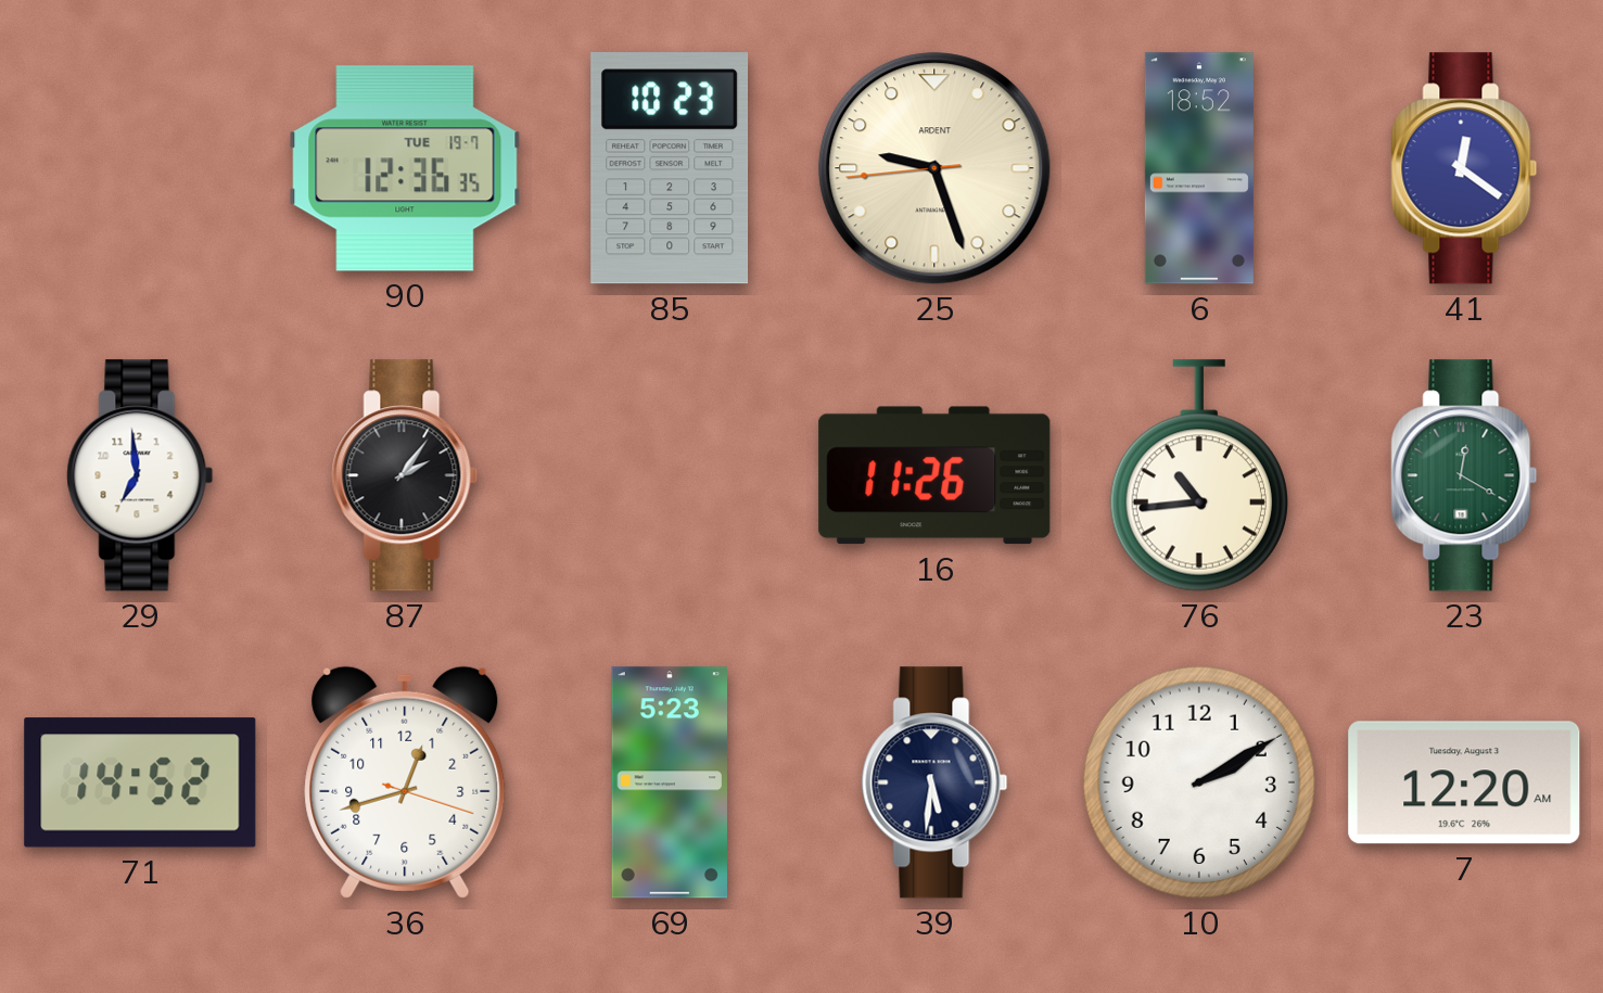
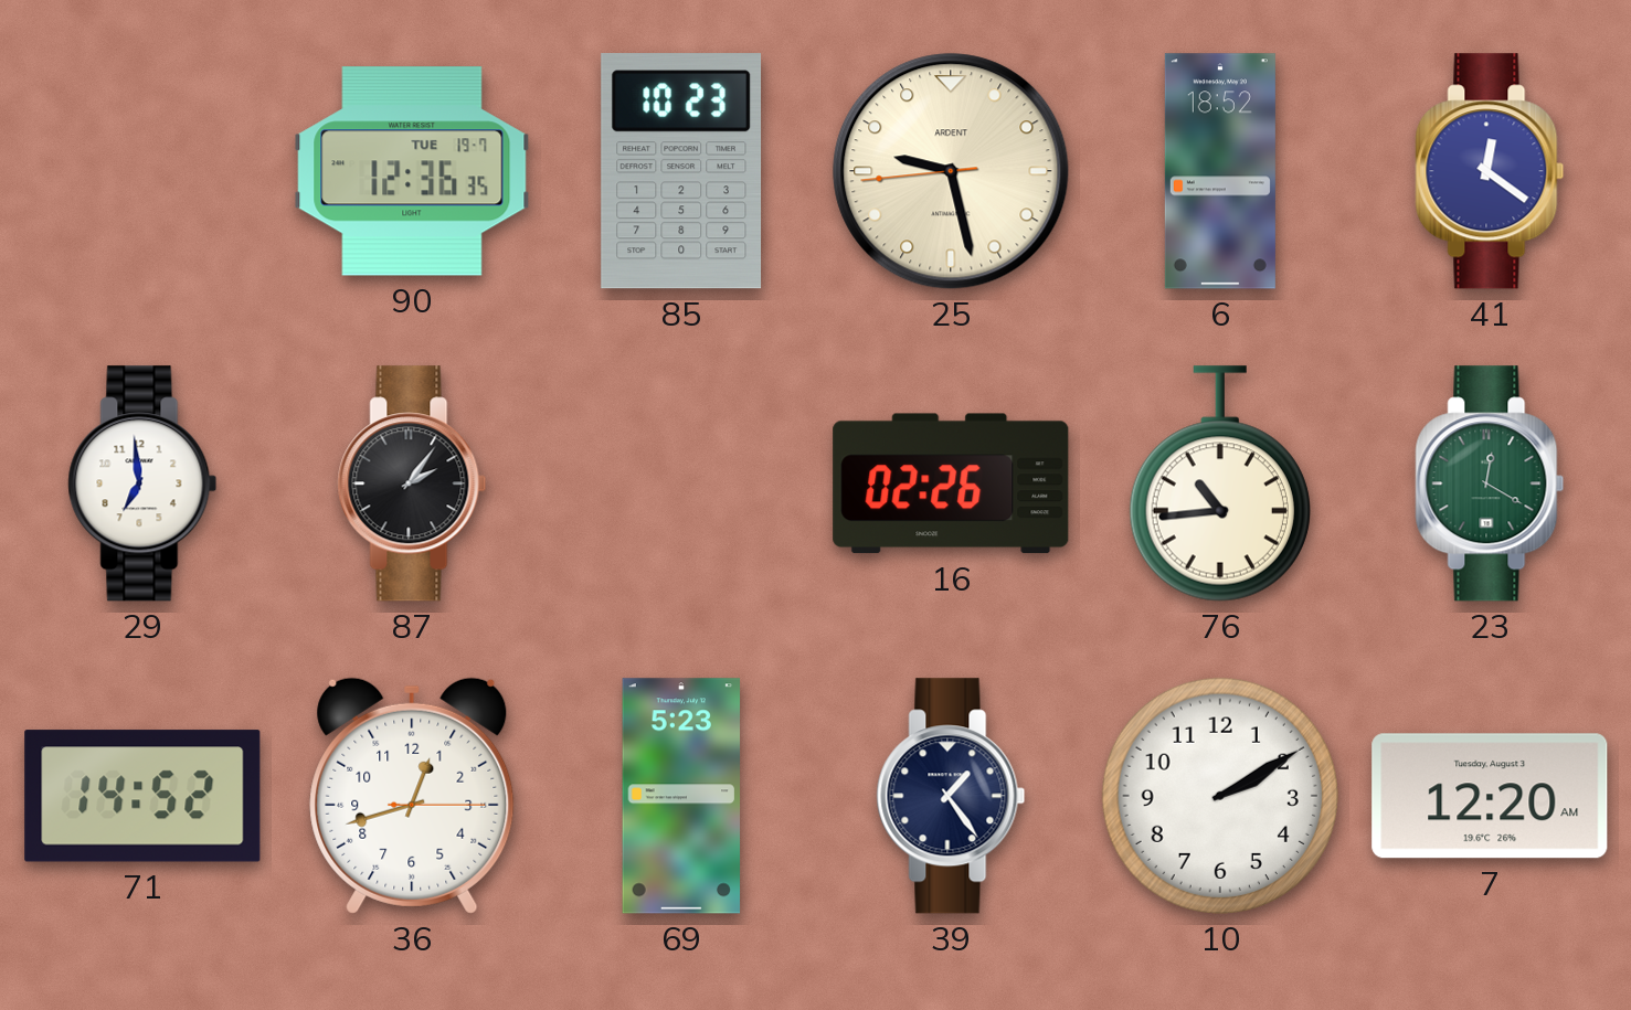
25: 9:26 -> 9:27 (951, 171)
16: 11:26 -> 02:26 (951, 483)
36: 12:42:18 -> 12:42:15 (412, 796)
39: 5:31 -> 1:24 (951, 796)
